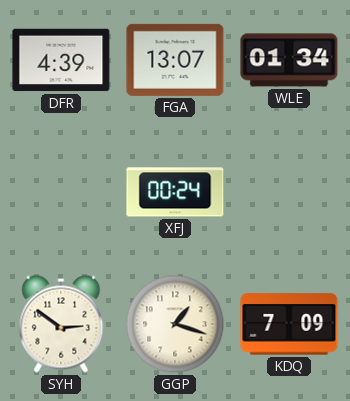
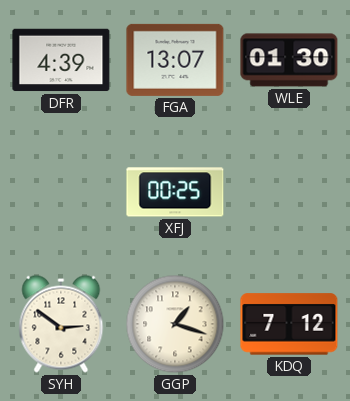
WLE: 01:34 -> 01:30 (289, 60)
XFJ: 00:24 -> 00:25 (175, 192)
KDQ: 7:09 -> 7:12 (289, 324)
